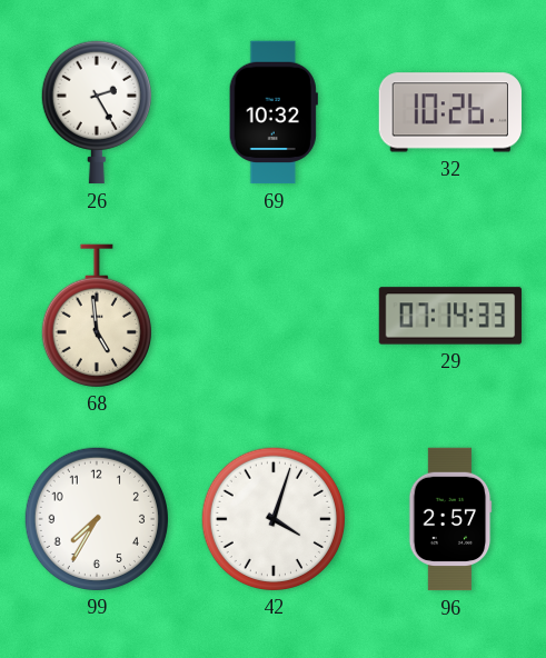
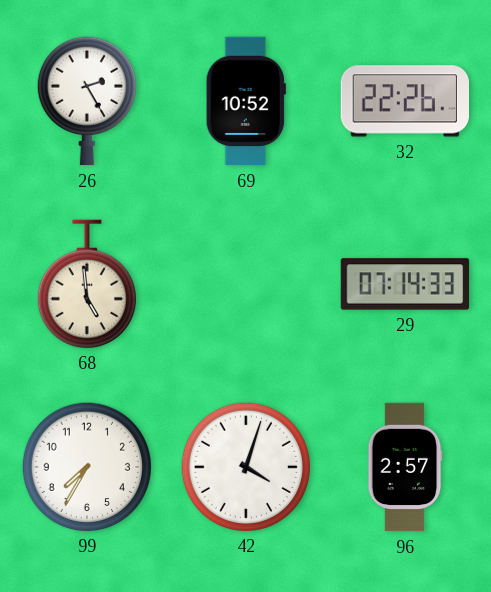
69: 10:32 -> 10:52 (246, 101)
32: 10:26 -> 22:26 (404, 101)
